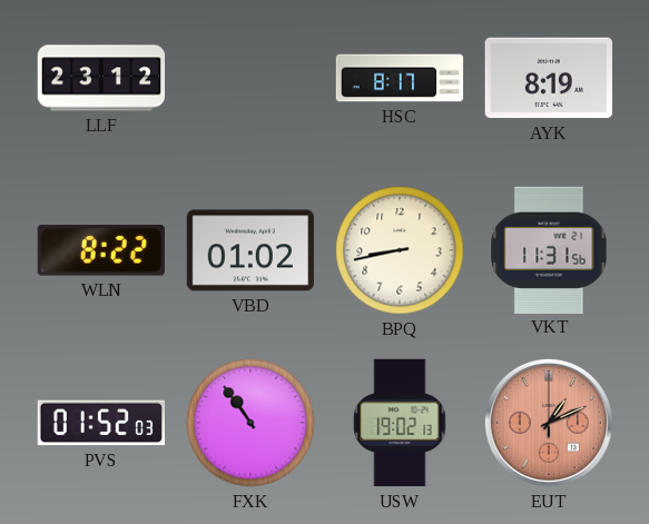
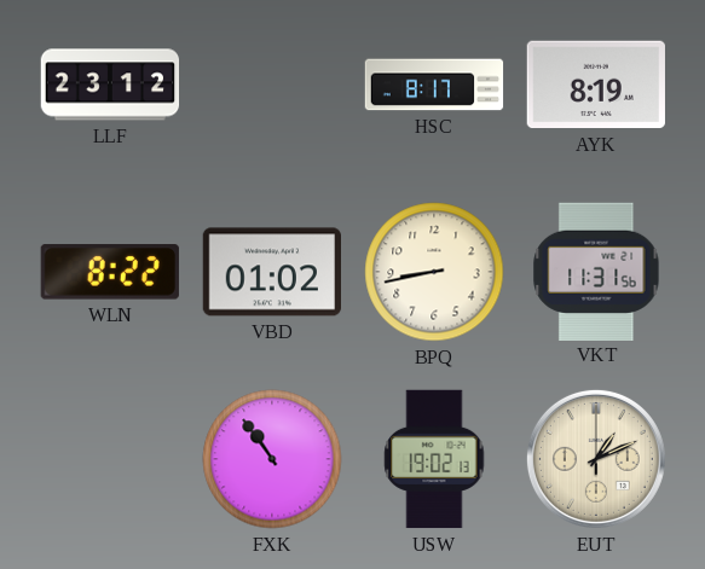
PVS: 01:52 -> none (100, 423)
EUT dial: salmon -> cream (596, 459)
